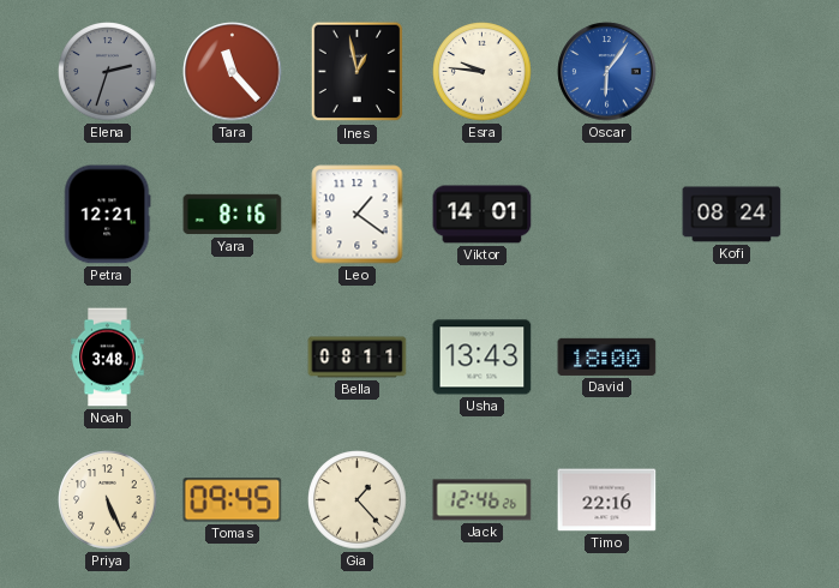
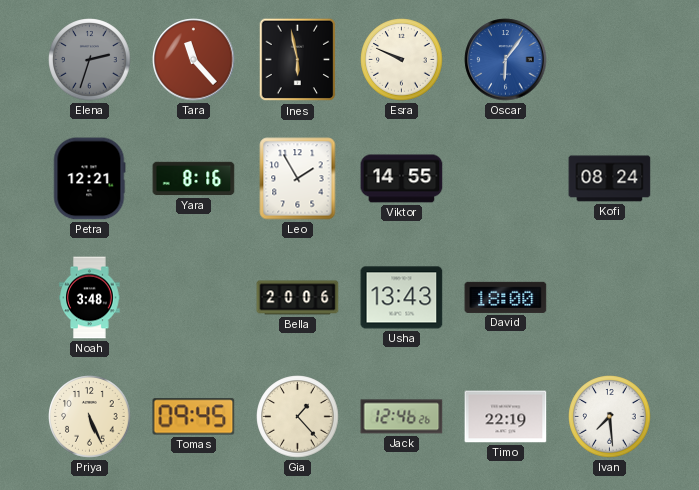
Ines: 12:58 -> 5:58 (298, 60)
Esra: 9:46 -> 9:49 (402, 60)
Leo: 1:21 -> 1:55 (298, 179)
Viktor: 14:01 -> 14:55 (402, 179)
Bella: 08:11 -> 20:06 (298, 298)
Timo: 22:16 -> 22:19 (506, 417)
Ivan: none -> 7:29 (610, 417)
